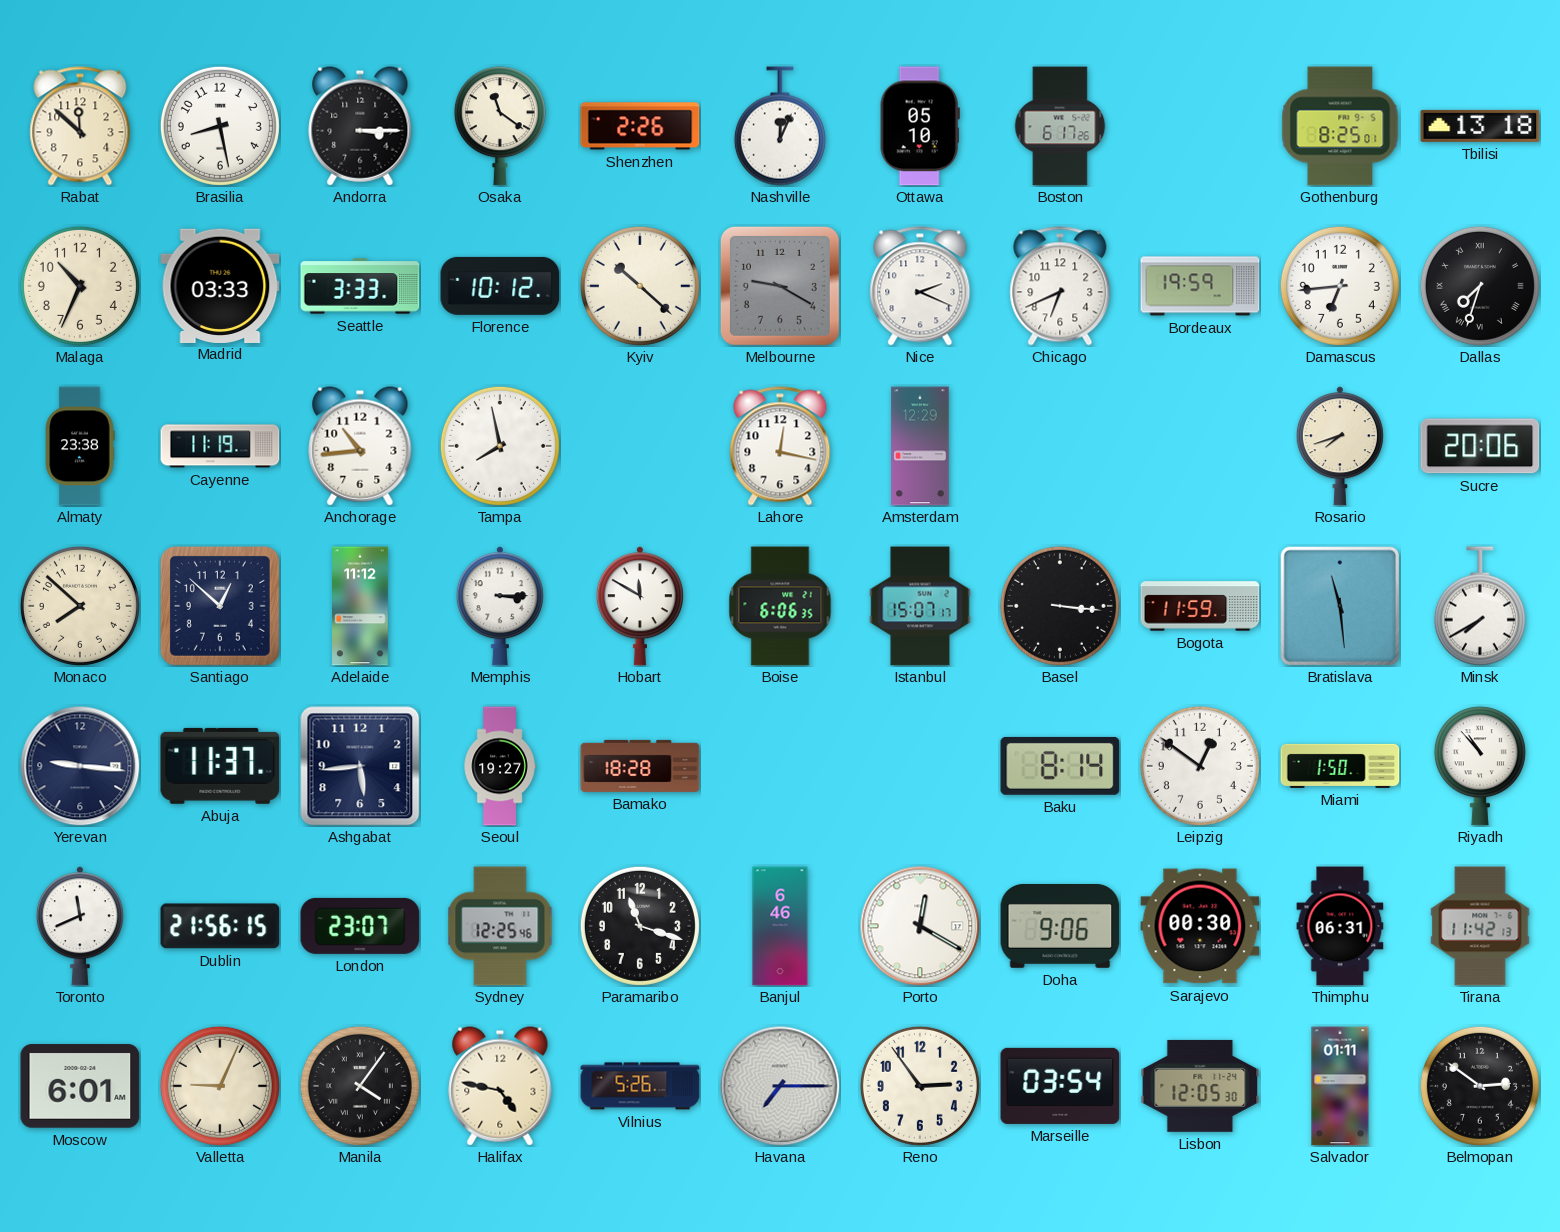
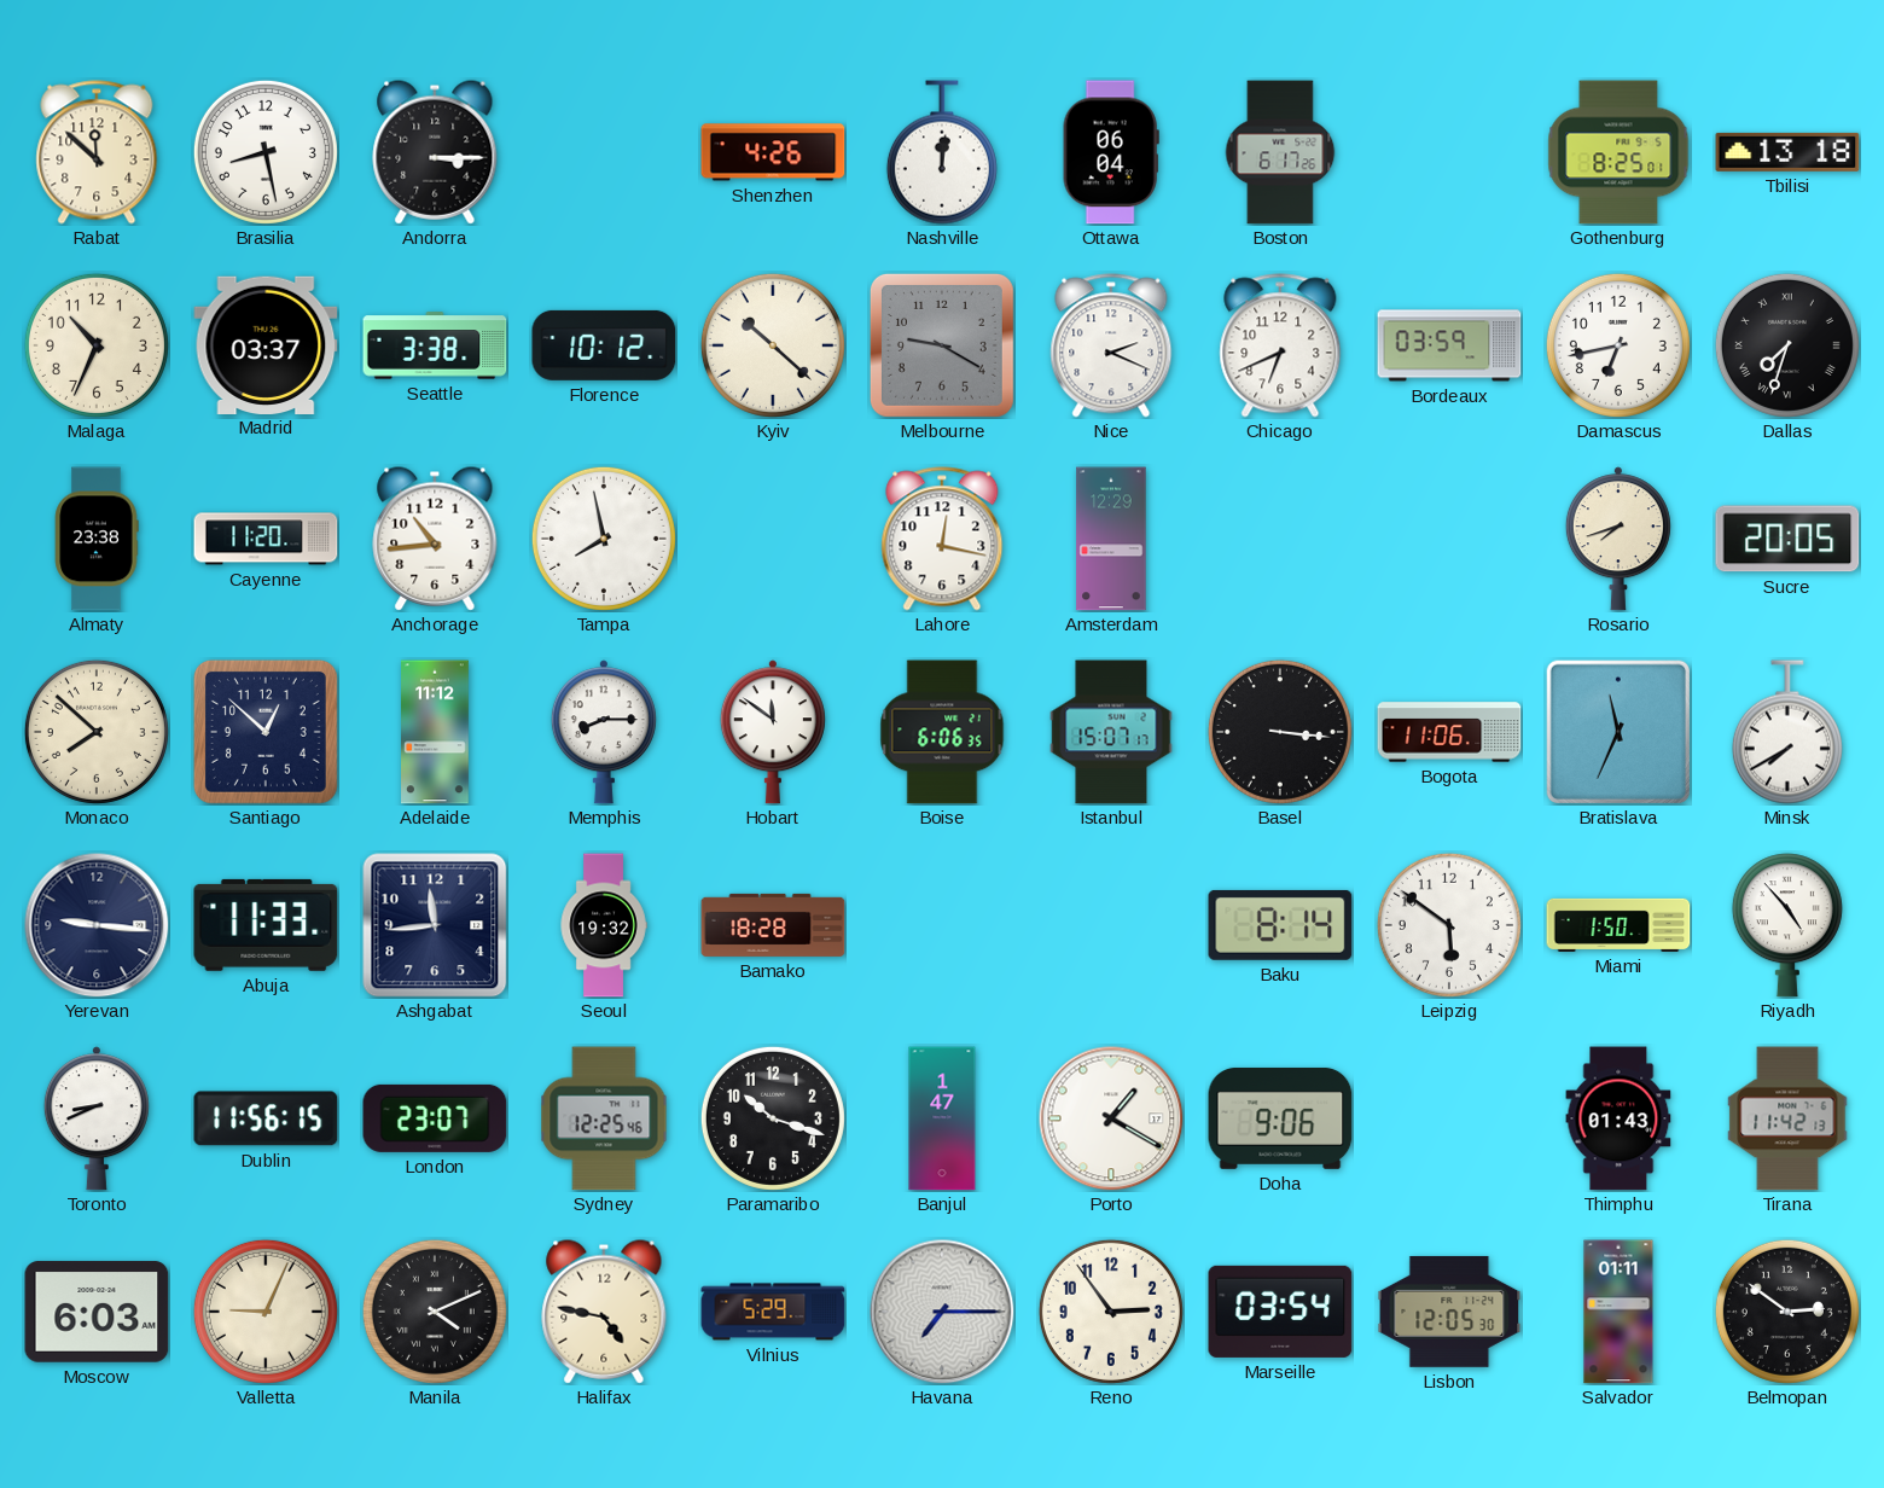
Osaka: 11:21 -> none (500, 126)
Shenzhen: 2:26 -> 4:26 (773, 152)
Nashville: 12:04 -> 12:01 (942, 152)
Ottawa: 05:10 -> 06:04 (1111, 152)
Madrid: 03:33 -> 03:37 (266, 344)
Seattle: 3:33 -> 3:38 (435, 345)
Bordeaux: 19:59 -> 03:59 (1449, 345)
Damascus: 6:44 -> 6:43 (1618, 345)
Cayenne: 11:19 -> 11:20 (266, 539)
Sucre: 20:06 -> 20:05 (1787, 539)
Memphis: 3:15 -> 8:15 (604, 732)
Hobart: 11:50 -> 11:51 (773, 732)
Bogota: 11:59 -> 11:06 (1449, 732)
Bratislava: 11:29 -> 11:34 (1617, 731)
Abuja: 11:37 -> 11:33 (266, 925)
Ashgabat: 5:44 -> 11:44 (435, 925)
Seoul: 19:27 -> 19:32 (604, 925)
Leipzig: 12:51 -> 5:51 (1449, 925)
Riyadh: 10:53 -> 4:53 (1787, 925)
Toronto: 11:41 -> 8:41 (97, 1118)
Dublin: 21:56 -> 11:56 (266, 1118)
Paramaribo: 11:18 -> 10:18 (773, 1118)
Banjul: 6:46 -> 1:47 (942, 1118)
Porto: 12:20 -> 1:20 (1111, 1118)
Sarajevo: 00:30 -> none (1200, 926)
Thimphu: 06:31 -> 01:43 (1618, 1118)
Moscow: 6:01 -> 6:03 (97, 1312)
Manila: 4:06 -> 4:11 (435, 1312)
Vilnius: 5:26 -> 5:29 (773, 1312)
